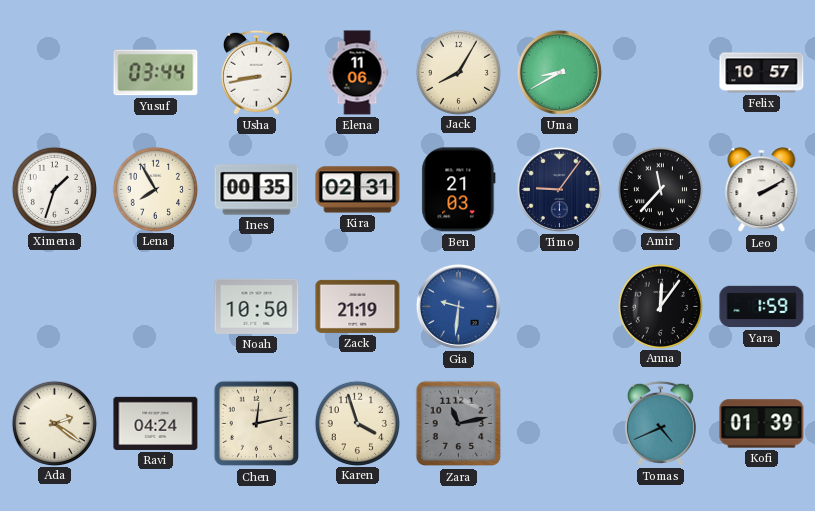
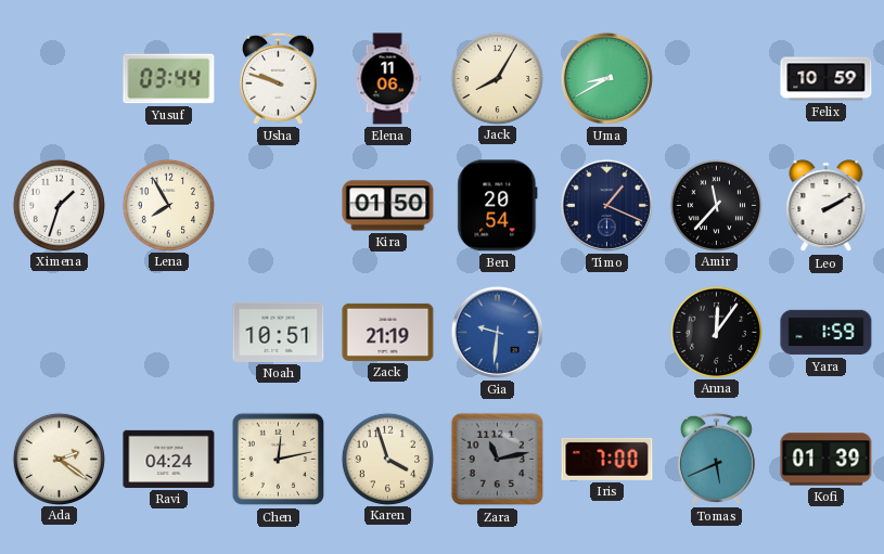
Usha: 8:43 -> 9:48 (278, 78)
Felix: 10:57 -> 10:59 (827, 79)
Ines: 00:35 -> none (257, 190)
Kira: 02:31 -> 01:50 (388, 206)
Ben: 21:03 -> 20:54 (498, 206)
Timo: 9:06 -> 1:19 (606, 205)
Noah: 10:50 -> 10:51 (279, 332)
Iris: none -> 7:00 (607, 459)
Tomas: 4:41 -> 5:41 (716, 459)
